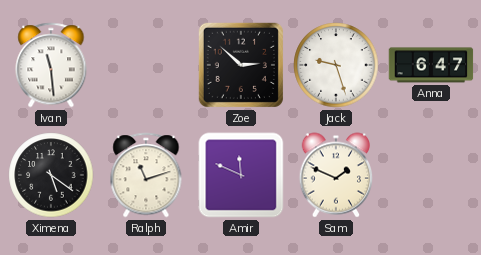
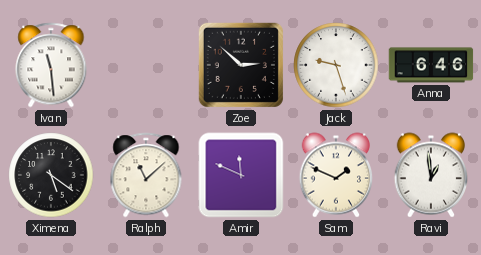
Anna: 6:47 -> 6:46 (431, 65)
Ralph: 11:12 -> 11:08 (146, 175)
Ravi: none -> 12:59 (431, 175)
